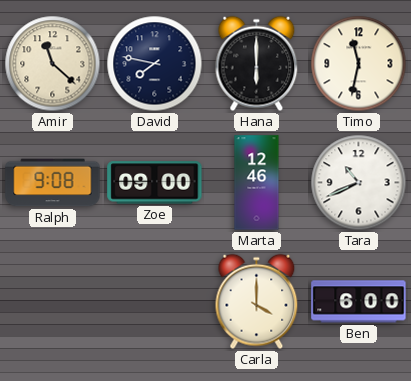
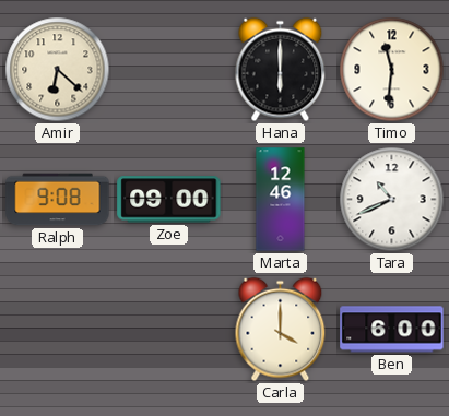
Amir: 11:22 -> 6:22 (58, 70)
David: 7:47 -> none (155, 64)
Timo: 11:32 -> 11:31 (392, 70)
